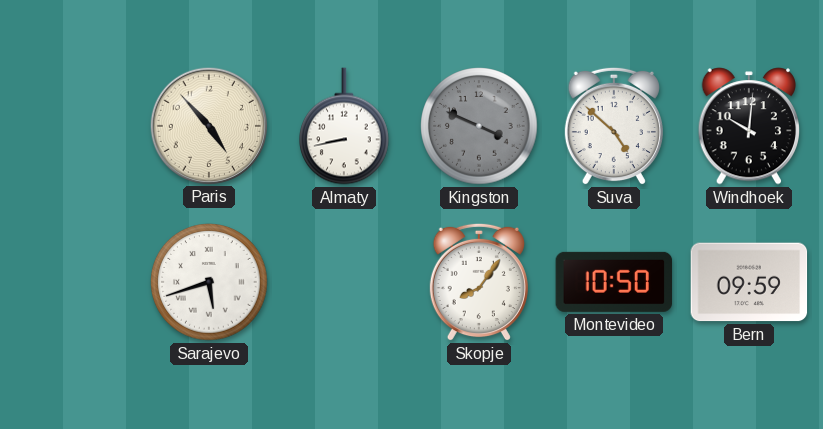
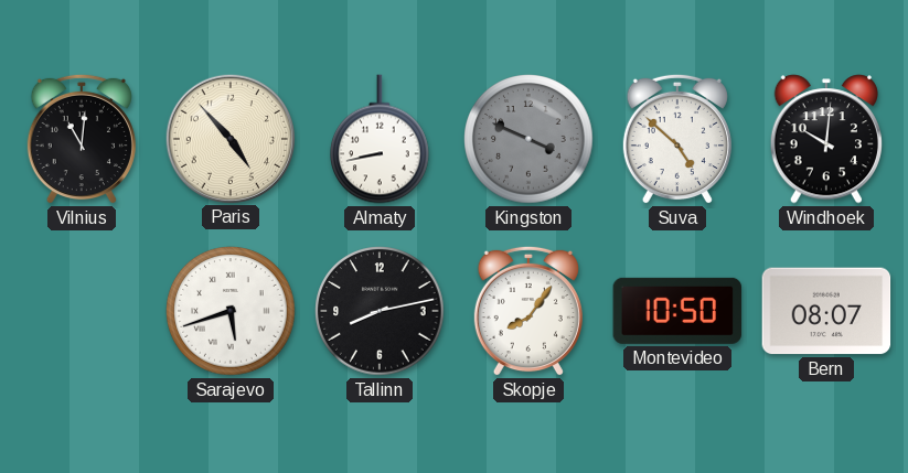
Vilnius: none -> 11:01 (82, 139)
Tallinn: none -> 8:13 (380, 311)
Bern: 09:59 -> 08:07 (826, 311)
